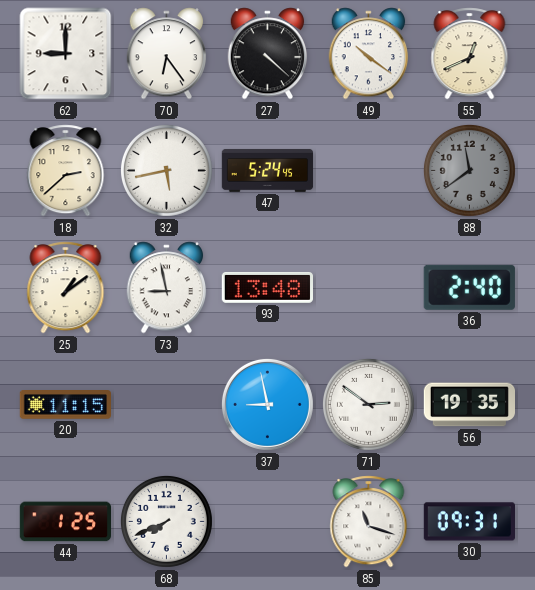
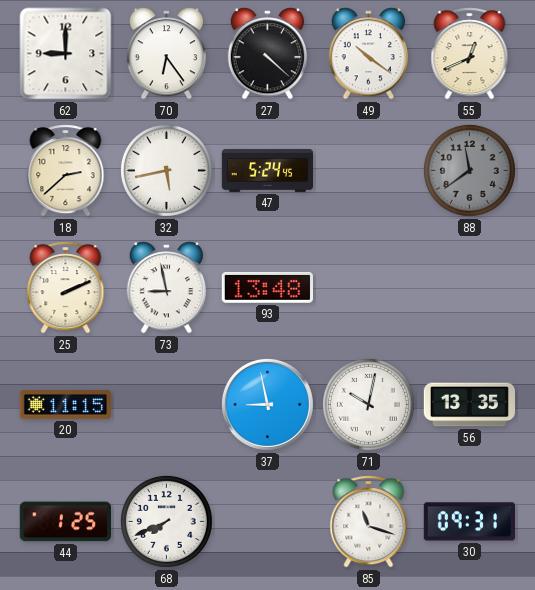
25: 1:09 -> 2:11 (66, 288)
36: 2:40 -> none (469, 287)
71: 2:51 -> 10:02 (368, 404)
56: 19:35 -> 13:35 (469, 405)
